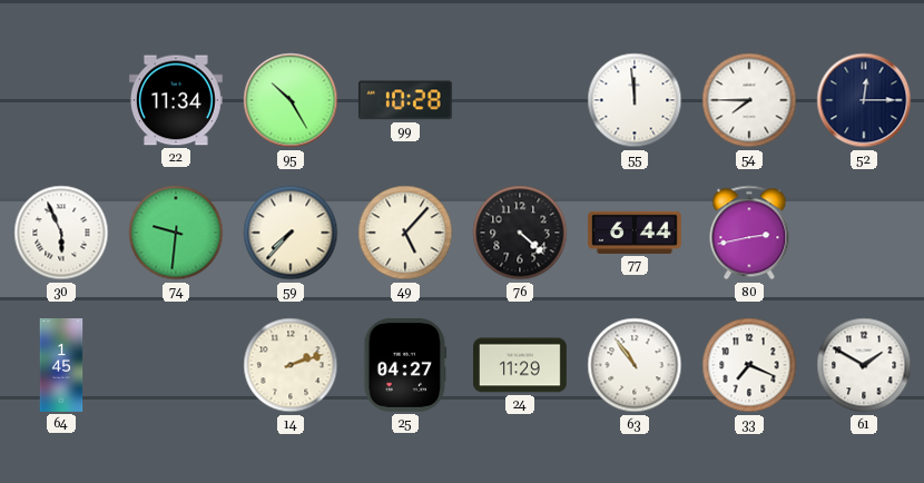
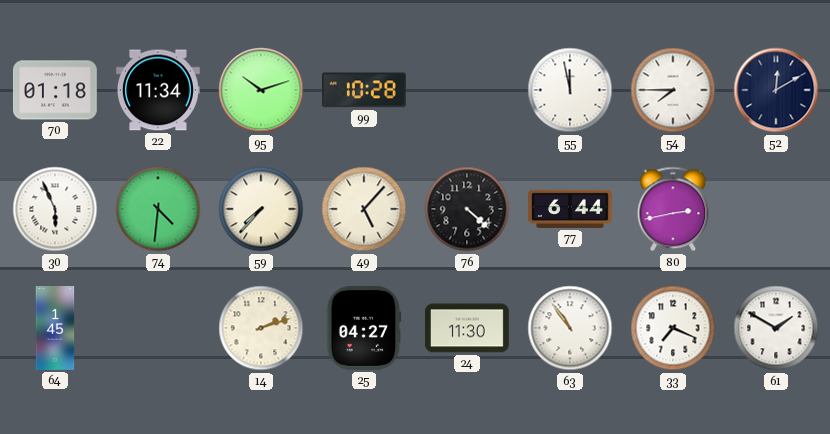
70: none -> 01:18 (55, 90)
95: 10:25 -> 10:12 (261, 90)
55: 11:59 -> 11:58 (570, 90)
52: 12:15 -> 12:10 (776, 90)
74: 9:31 -> 4:31 (158, 209)
24: 11:29 -> 11:30 (468, 328)
